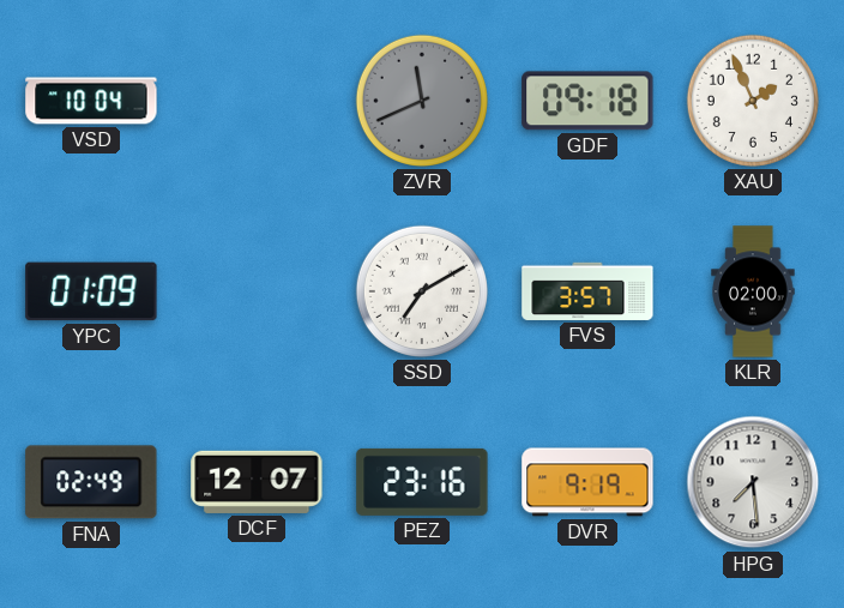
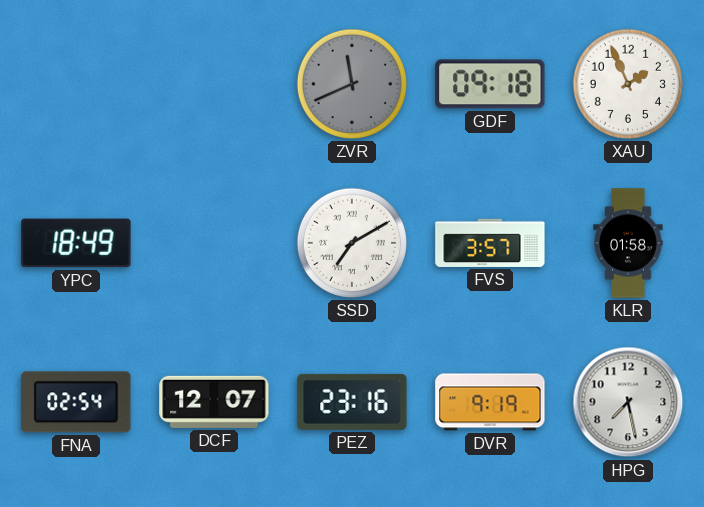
VSD: 10:04 -> none (91, 101)
YPC: 01:09 -> 18:49 (76, 243)
KLR: 02:00 -> 01:58 (628, 243)
FNA: 02:49 -> 02:54 (76, 402)
HPG: 7:29 -> 7:28 (628, 402)
